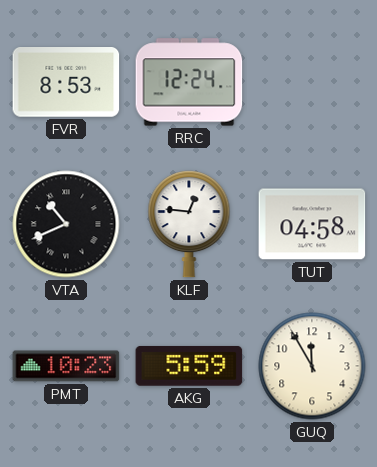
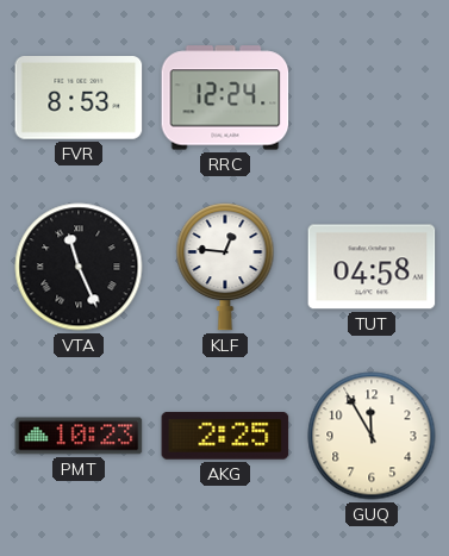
VTA: 10:41 -> 11:26 (79, 267)
AKG: 5:59 -> 2:25 (225, 436)
